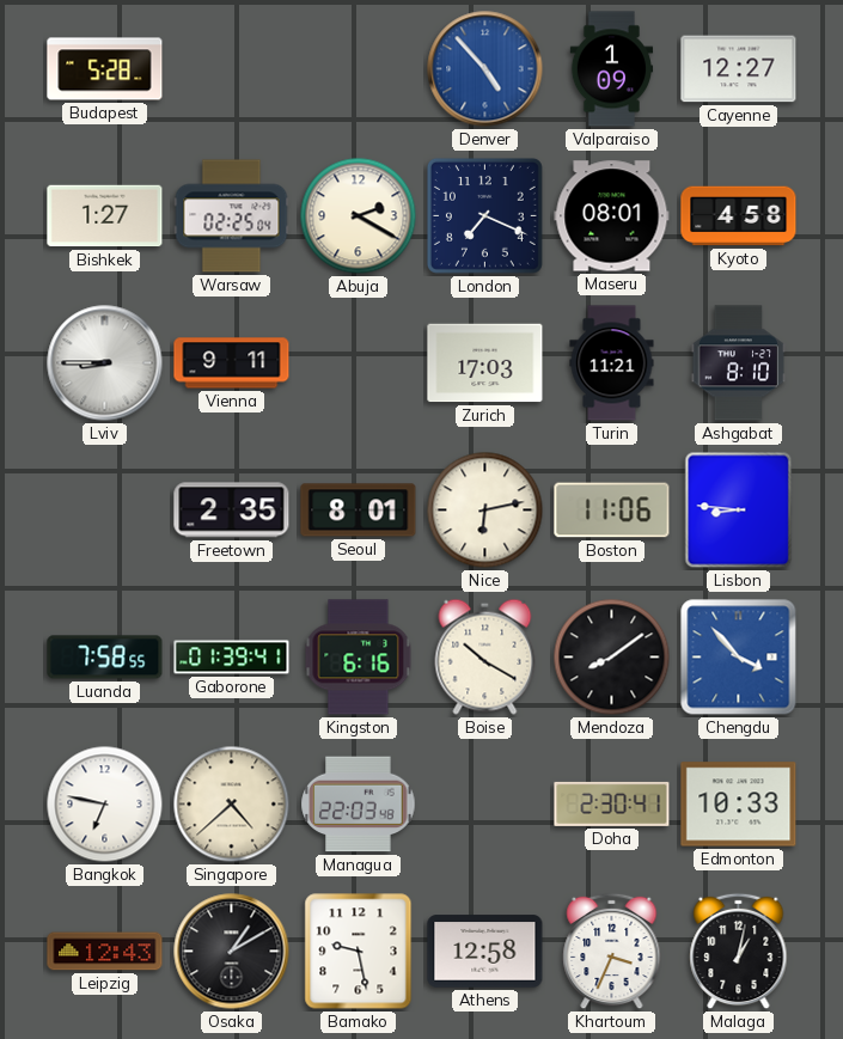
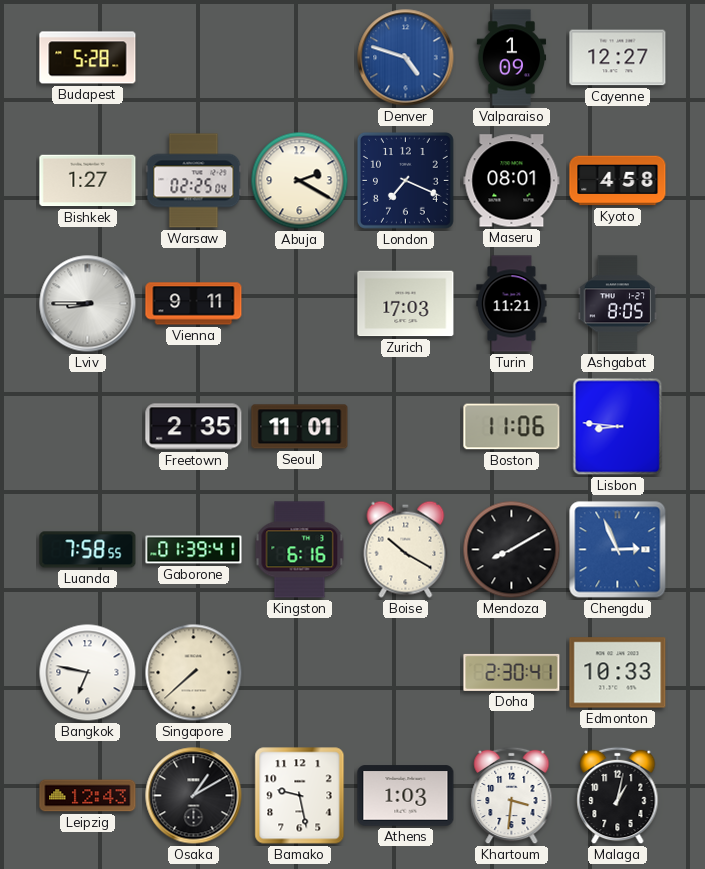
Denver: 4:53 -> 4:48 (406, 58)
Ashgabat: 8:10 -> 8:05 (618, 304)
Seoul: 8:01 -> 11:01 (300, 427)
Nice: 6:13 -> none (485, 511)
Mendoza: 8:09 -> 8:10 (512, 550)
Chengdu: 3:53 -> 2:56 (618, 550)
Singapore: 4:38 -> 7:38 (194, 673)
Managua: 22:03 -> none (359, 805)
Athens: 12:58 -> 1:03 (406, 796)
Khartoum: 3:34 -> 3:31 (512, 796)
